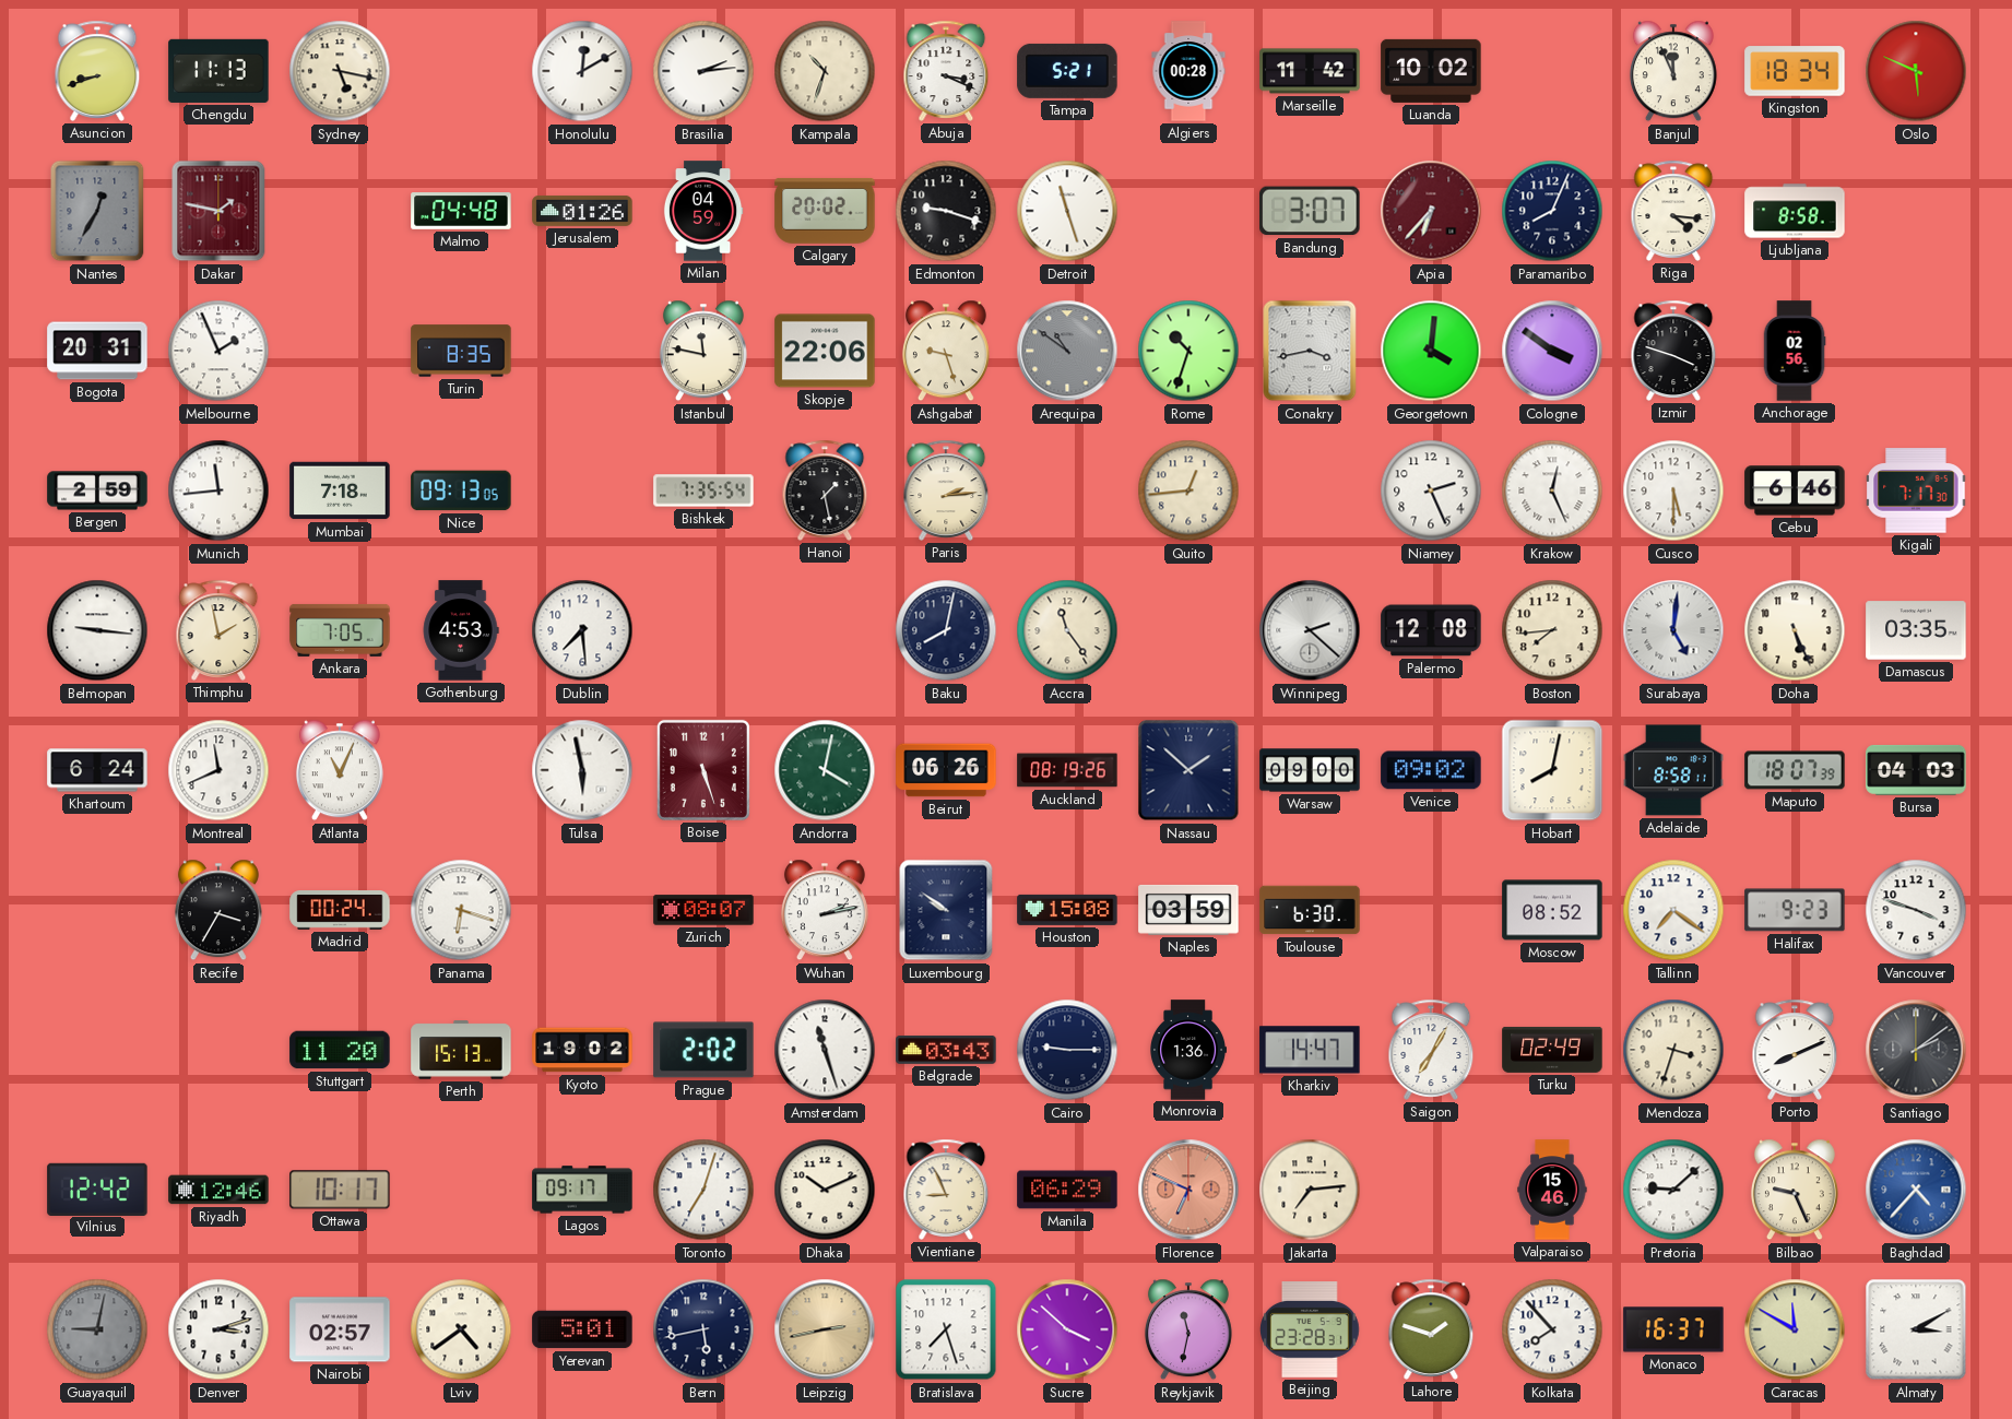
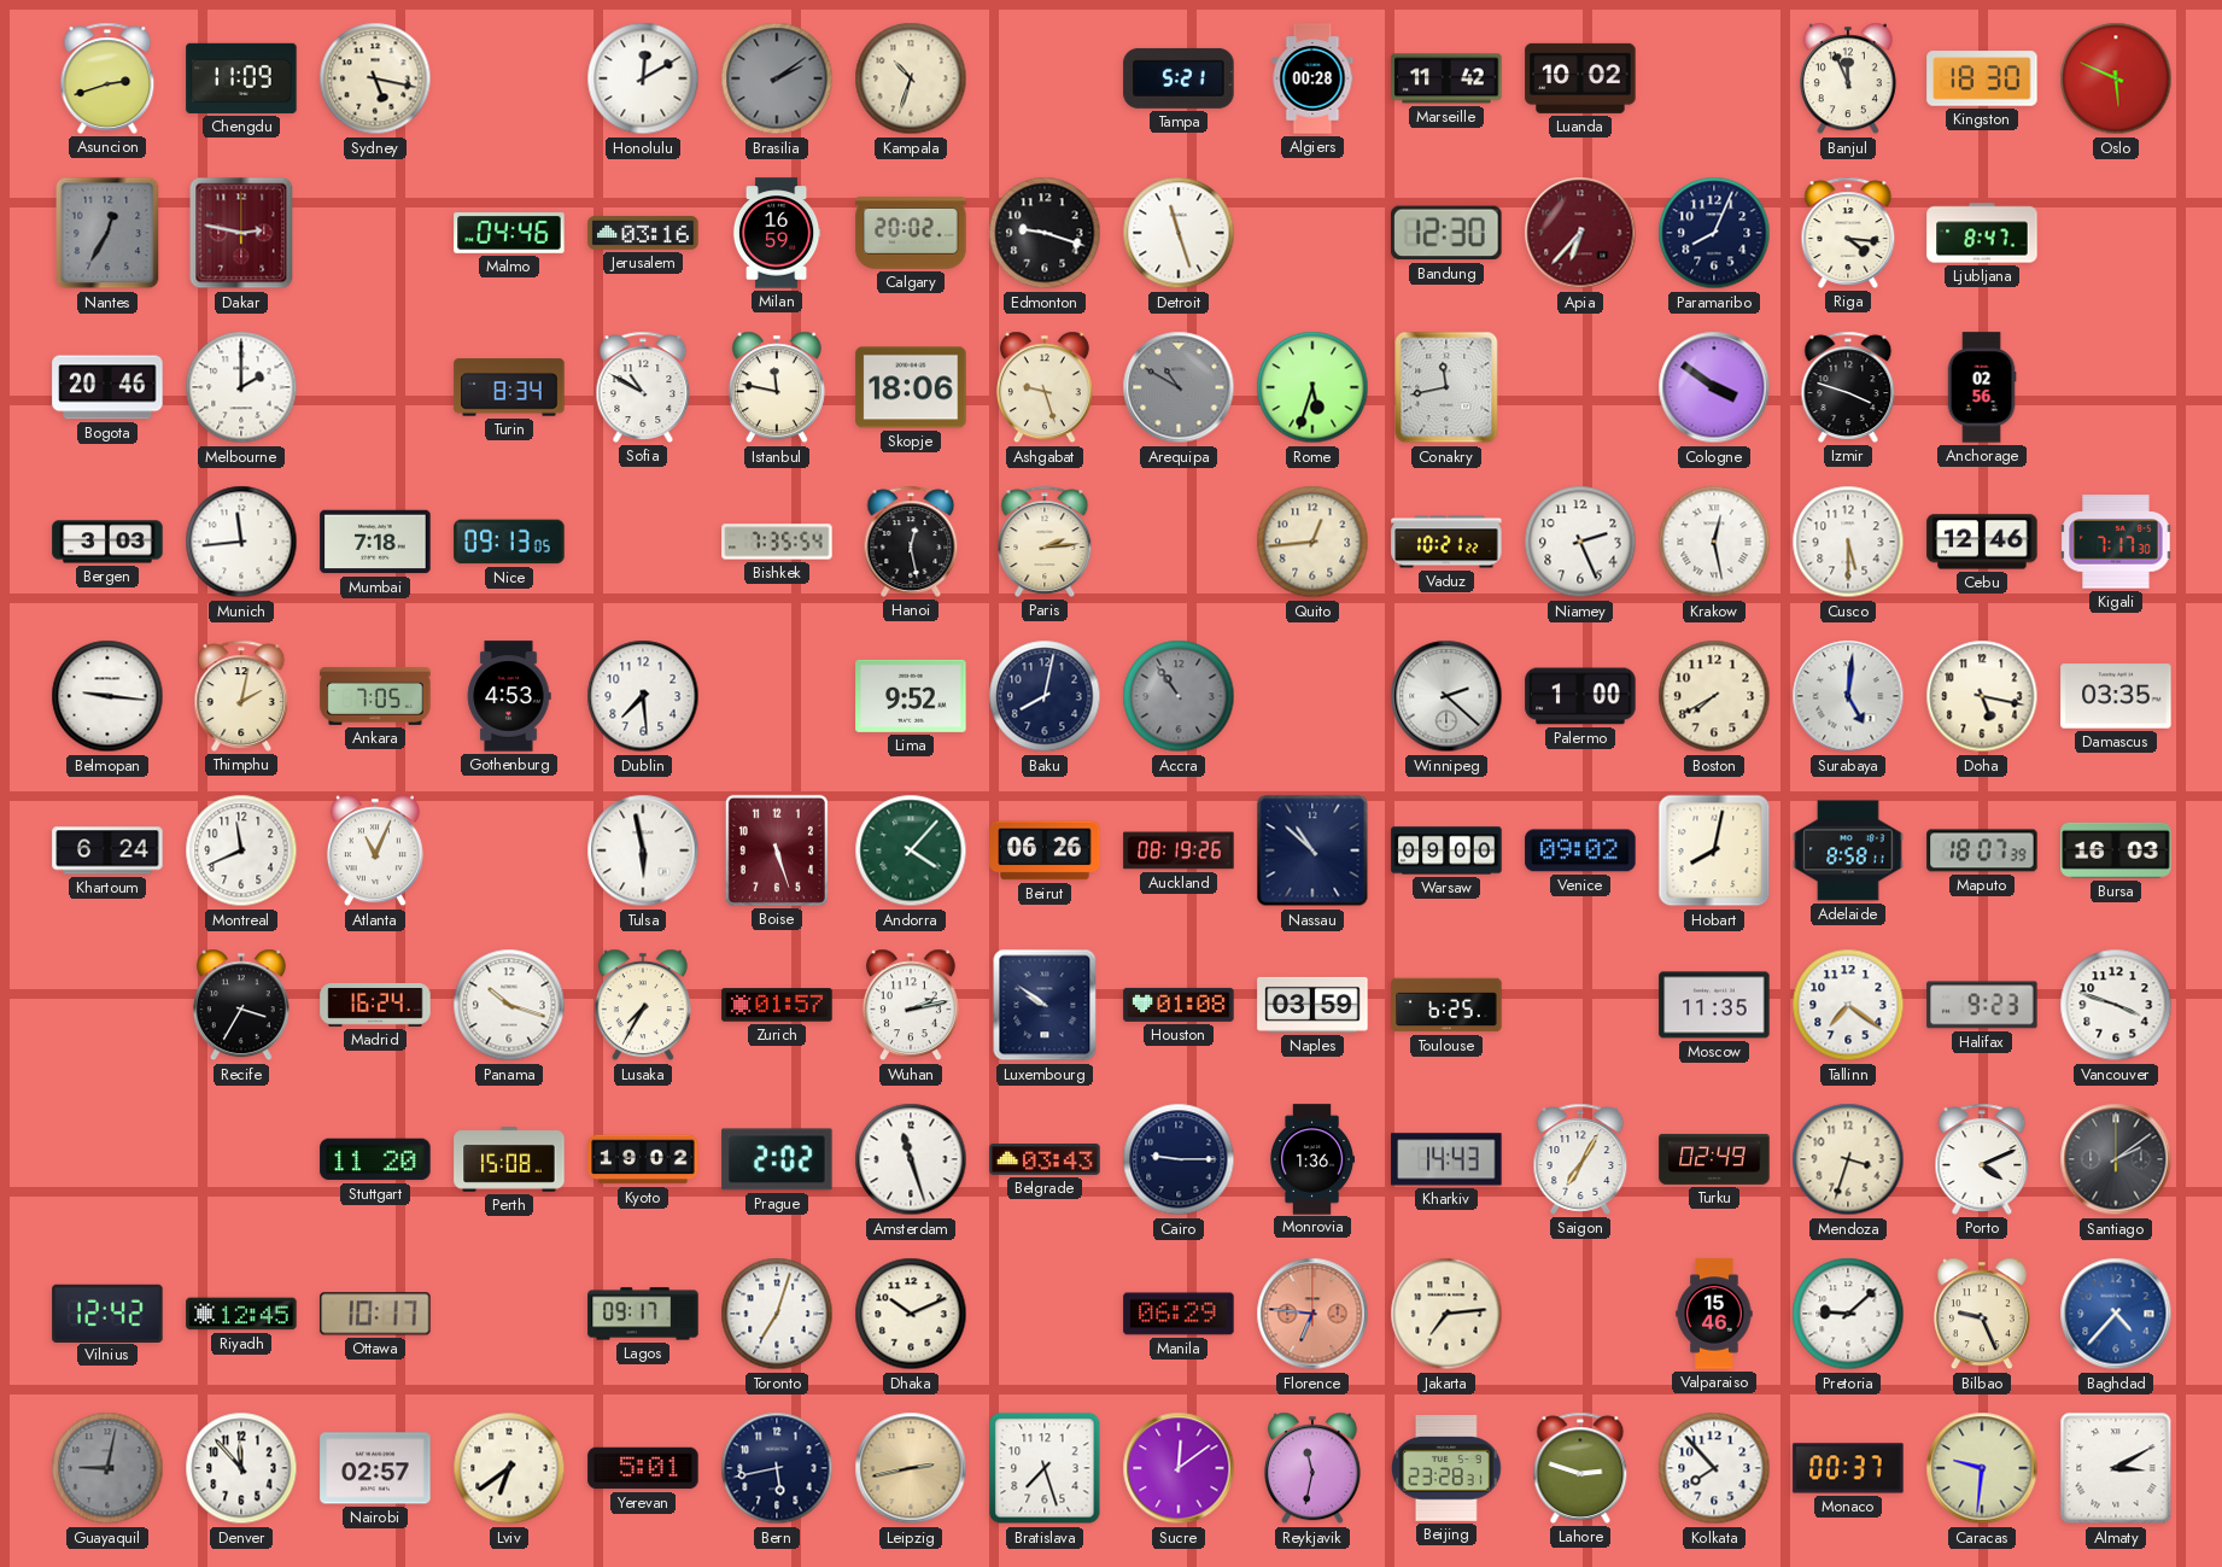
Asuncion: 8:42 -> 2:42 (107, 78)
Chengdu: 11:13 -> 11:09 (241, 78)
Brasilia: 2:14 -> 2:09 (777, 78)
Brasilia dial: white -> grey (777, 78)
Abuja: 3:19 -> none (946, 71)
Kingston: 18:34 -> 18:30 (1982, 78)
Dakar: 1:47 -> 2:47 (241, 233)
Malmo: 04:48 -> 04:46 (509, 234)
Jerusalem: 01:26 -> 03:16 (643, 233)
Milan: 04:59 -> 16:59 (777, 233)
Bandung: 3:07 -> 12:30 (1446, 233)
Ljubljana: 8:58 -> 8:47 (1982, 233)
Bogota: 20:31 -> 20:46 (107, 387)
Melbourne: 1:56 -> 2:00 (241, 387)
Turin: 8:35 -> 8:34 (509, 387)
Sofia: none -> 10:50 (643, 387)
Skopje: 22:06 -> 18:06 (911, 387)
Arequipa: 10:51 -> 10:50 (1179, 387)
Rome: 10:33 -> 5:33 (1312, 387)
Conakry: 3:43 -> 11:43 (1446, 387)
Georgetown: 4:01 -> none (1431, 351)
Bergen: 2:59 -> 3:03 (107, 542)
Hanoi: 1:28 -> 12:28 (911, 542)
Vaduz: none -> 10:21 (1446, 542)
Krakow: 12:26 -> 12:28 (1714, 542)
Cebu: 6:46 -> 12:46 (1982, 542)
Thimphu: 1:58 -> 2:02 (241, 696)
Lima: none -> 9:52 (911, 696)
Accra: 11:24 -> 10:54 (1179, 696)
Accra dial: cream -> grey (1179, 696)
Palermo: 12:08 -> 1:00 (1580, 696)
Boston: 7:44 -> 7:40 (1714, 696)
Doha: 5:26 -> 5:17 (1982, 696)
Andorra: 4:02 -> 4:07 (911, 850)
Nassau: 1:52 -> 10:52 (1312, 850)
Bursa: 04:03 -> 16:03 (2116, 850)
Madrid: 00:24 -> 16:24 (375, 1006)
Panama: 6:18 -> 10:18 (509, 1005)
Lusaka: none -> 7:35 (643, 1005)
Zurich: 08:07 -> 01:57 (777, 1005)
Houston: 15:08 -> 01:08 (1179, 1005)
Toulouse: 6:30 -> 6:25 (1446, 1005)
Moscow: 08:52 -> 11:35 (1714, 1005)
Perth: 15:13 -> 15:08 (509, 1159)
Kharkiv: 14:47 -> 14:43 (1446, 1159)
Porto: 8:11 -> 4:11 (1982, 1159)
Riyadh: 12:46 -> 12:45 (241, 1314)
Vientiane: 8:56 -> none (946, 1190)
Florence: 6:49 -> 6:46 (1312, 1314)
Denver: 3:12 -> 11:53 (241, 1468)
Lviv: 4:39 -> 6:39 (509, 1468)
Sucre: 3:52 -> 12:09 (1179, 1468)
Lahore: 1:48 -> 2:48 (1580, 1468)
Monaco: 16:37 -> 00:37 (1848, 1468)
Caracas: 11:50 -> 9:31 (1982, 1468)
